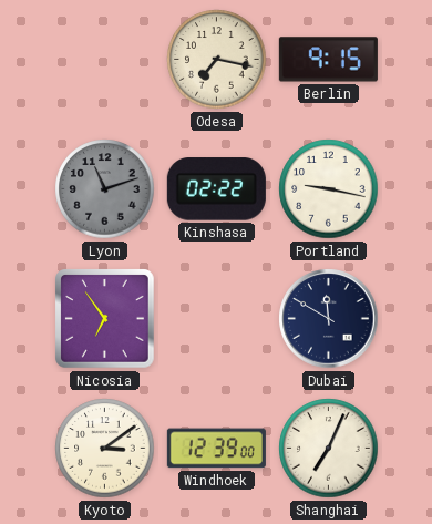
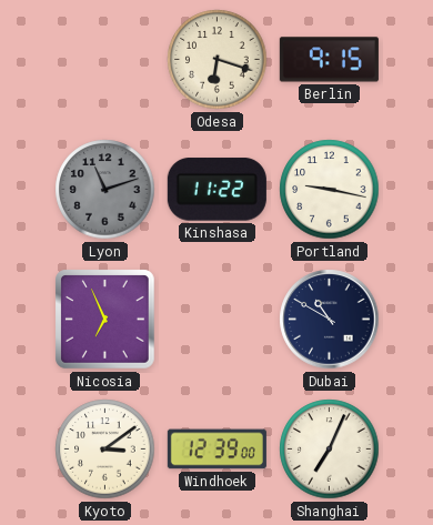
Odesa: 7:17 -> 6:18 (218, 60)
Kinshasa: 02:22 -> 11:22 (216, 190)
Nicosia: 6:54 -> 6:56 (105, 320)
Dubai: 11:50 -> 10:50 (330, 320)
